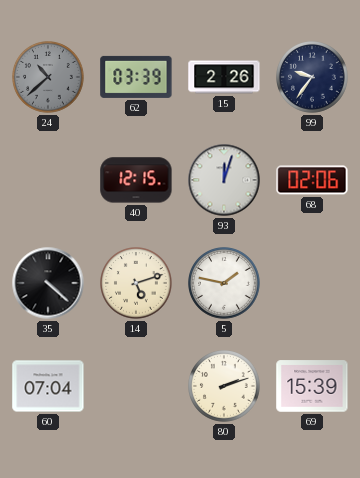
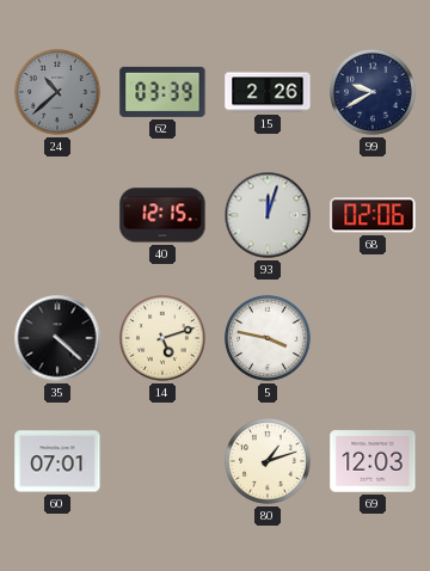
99: 9:36 -> 9:40 (374, 93)
5: 1:47 -> 3:47 (269, 339)
60: 07:04 -> 07:01 (57, 461)
80: 2:12 -> 1:12 (269, 462)
69: 15:39 -> 12:03 (373, 461)
